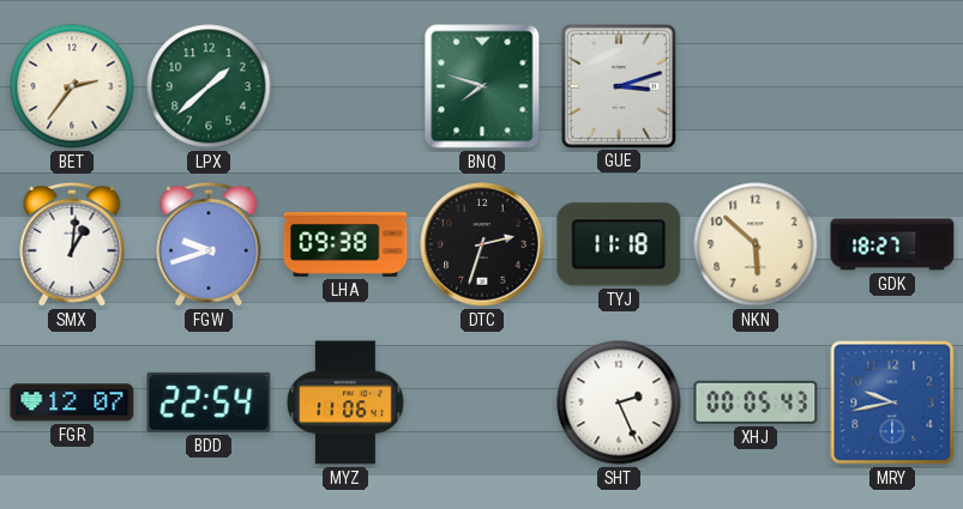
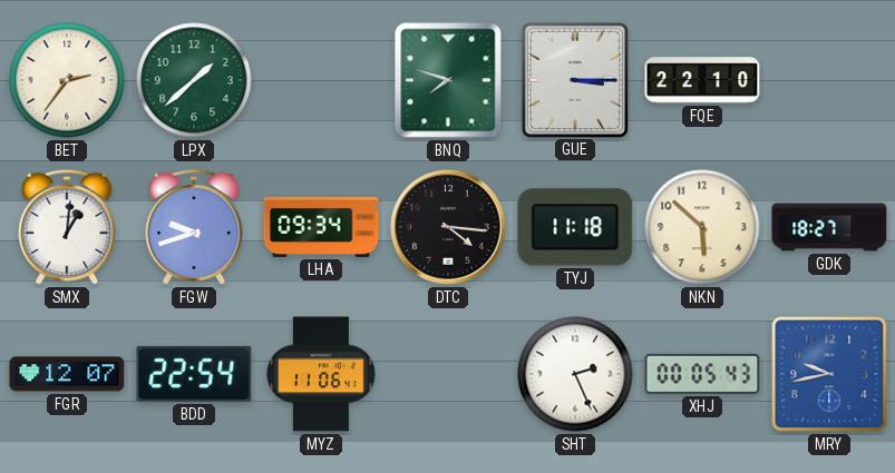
GUE: 3:12 -> 3:15 (575, 79)
FQE: none -> 22:10 (702, 80)
LHA: 09:38 -> 09:34 (321, 227)
DTC: 2:33 -> 4:16 (448, 227)
